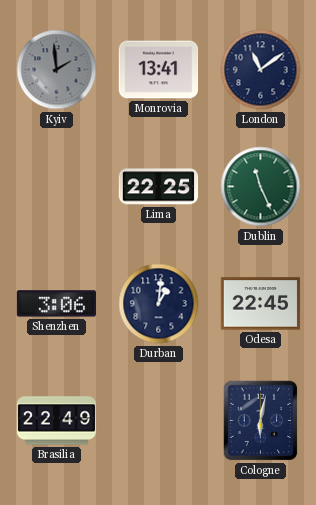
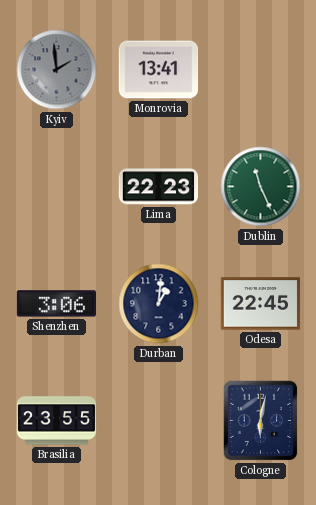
London: 11:09 -> none (261, 70)
Lima: 22:25 -> 22:23 (159, 187)
Brasilia: 22:49 -> 23:55 (57, 421)
